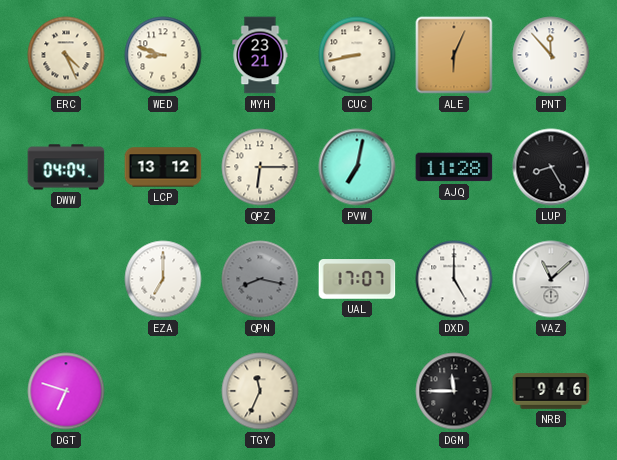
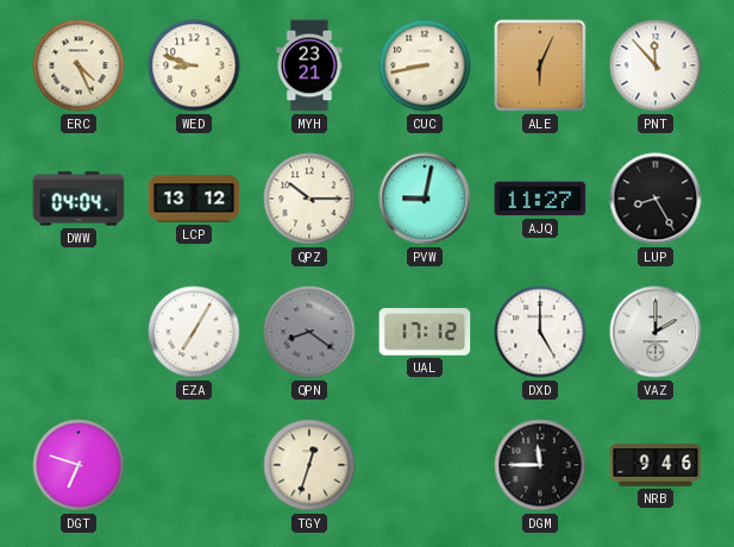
QPZ: 6:15 -> 10:15 (309, 199)
PVW: 7:02 -> 9:02 (425, 199)
AJQ: 11:28 -> 11:27 (540, 199)
EZA: 7:00 -> 7:05 (194, 332)
QPN: 8:17 -> 8:21 (309, 332)
UAL: 17:07 -> 17:12 (425, 332)
VAZ: 11:08 -> 2:00 (655, 332)
TGY: 11:34 -> 12:33 (309, 465)
